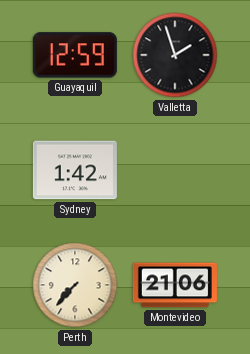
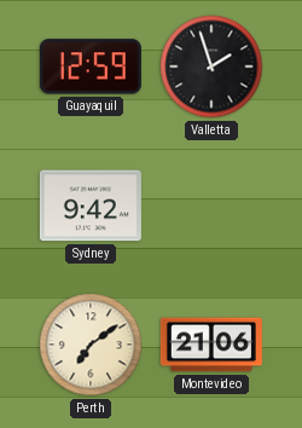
Sydney: 1:42 -> 9:42 (91, 206)
Perth: 7:37 -> 7:09 (91, 345)
